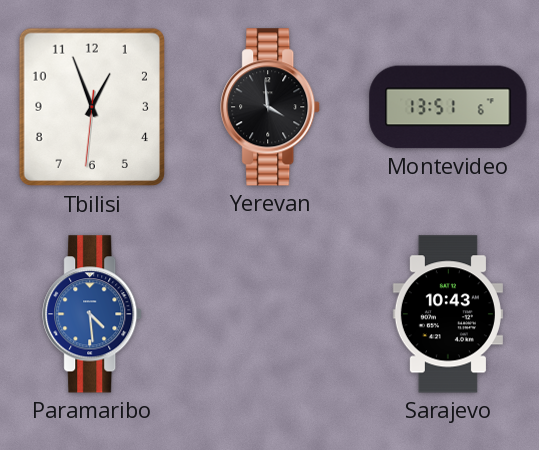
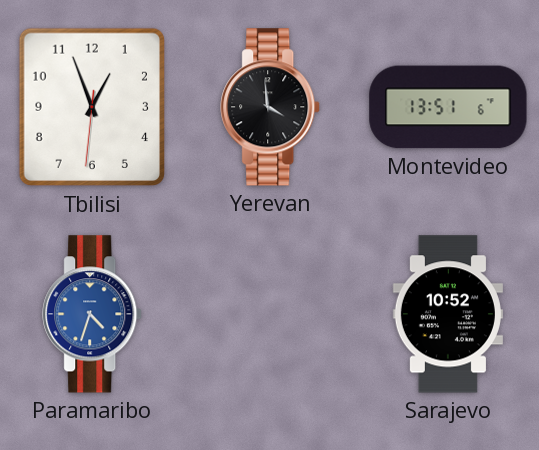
Paramaribo: 4:29 -> 4:33 (93, 314)
Sarajevo: 10:43 -> 10:52 (448, 314)
